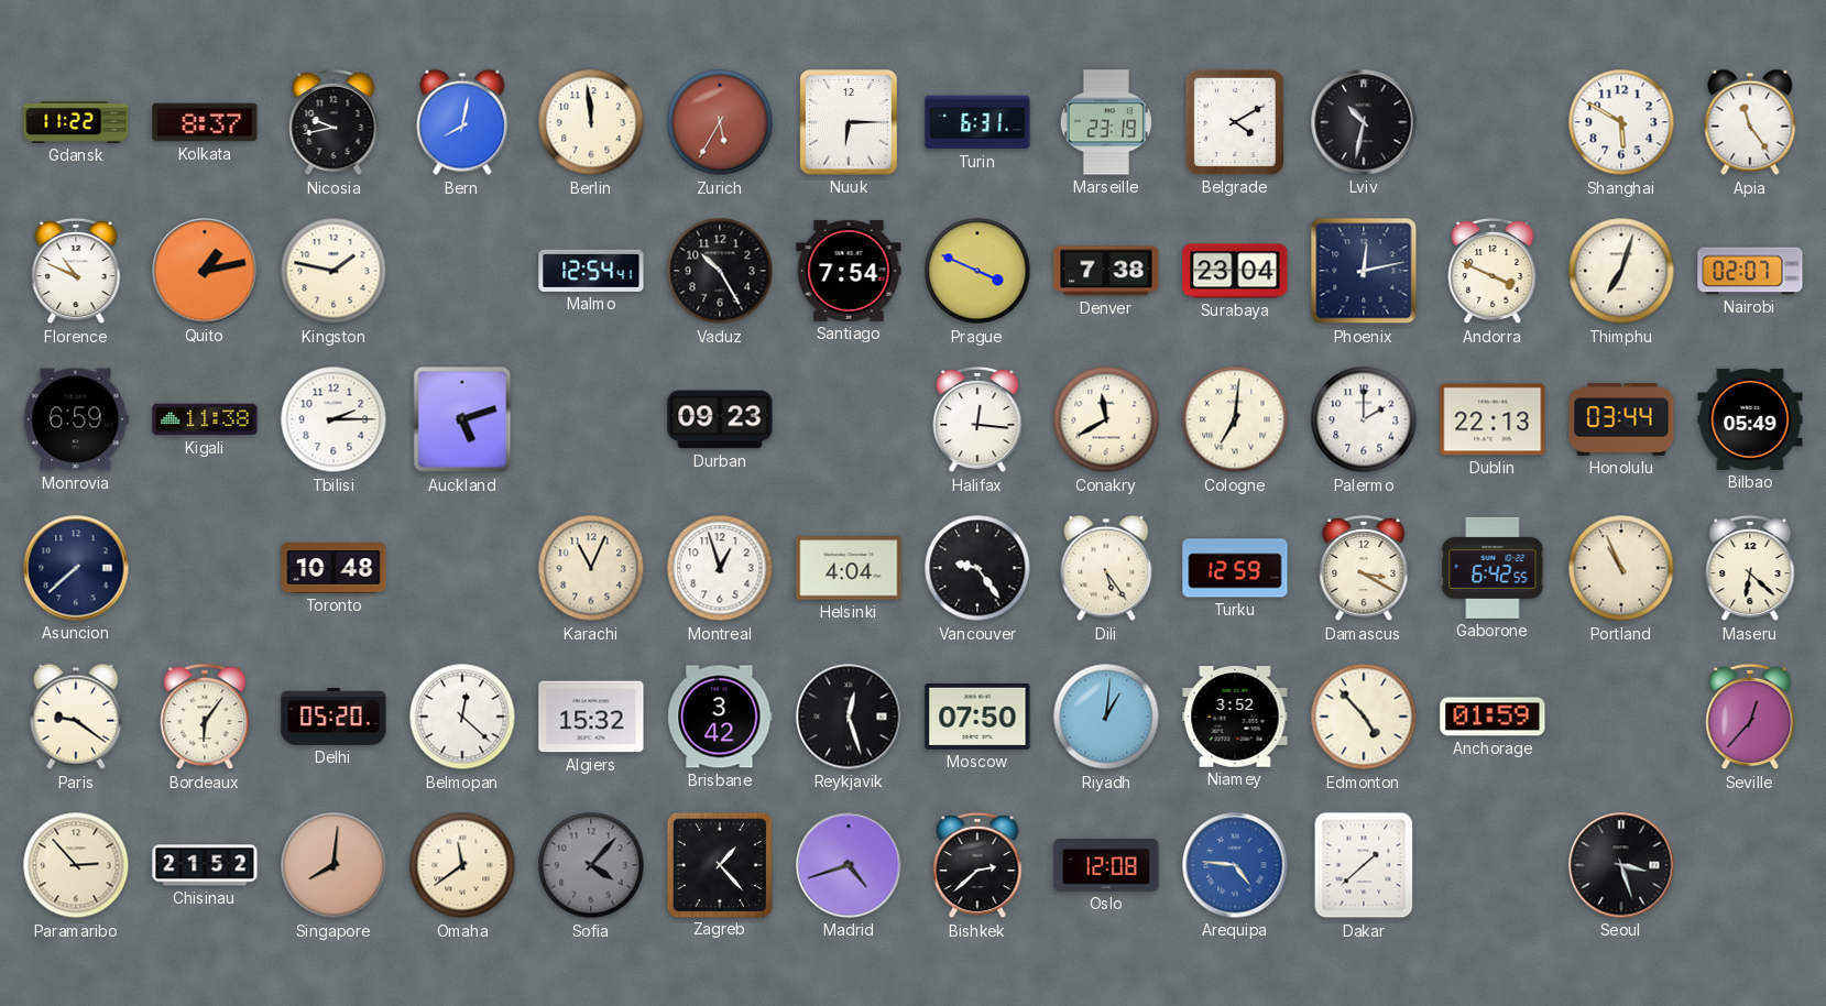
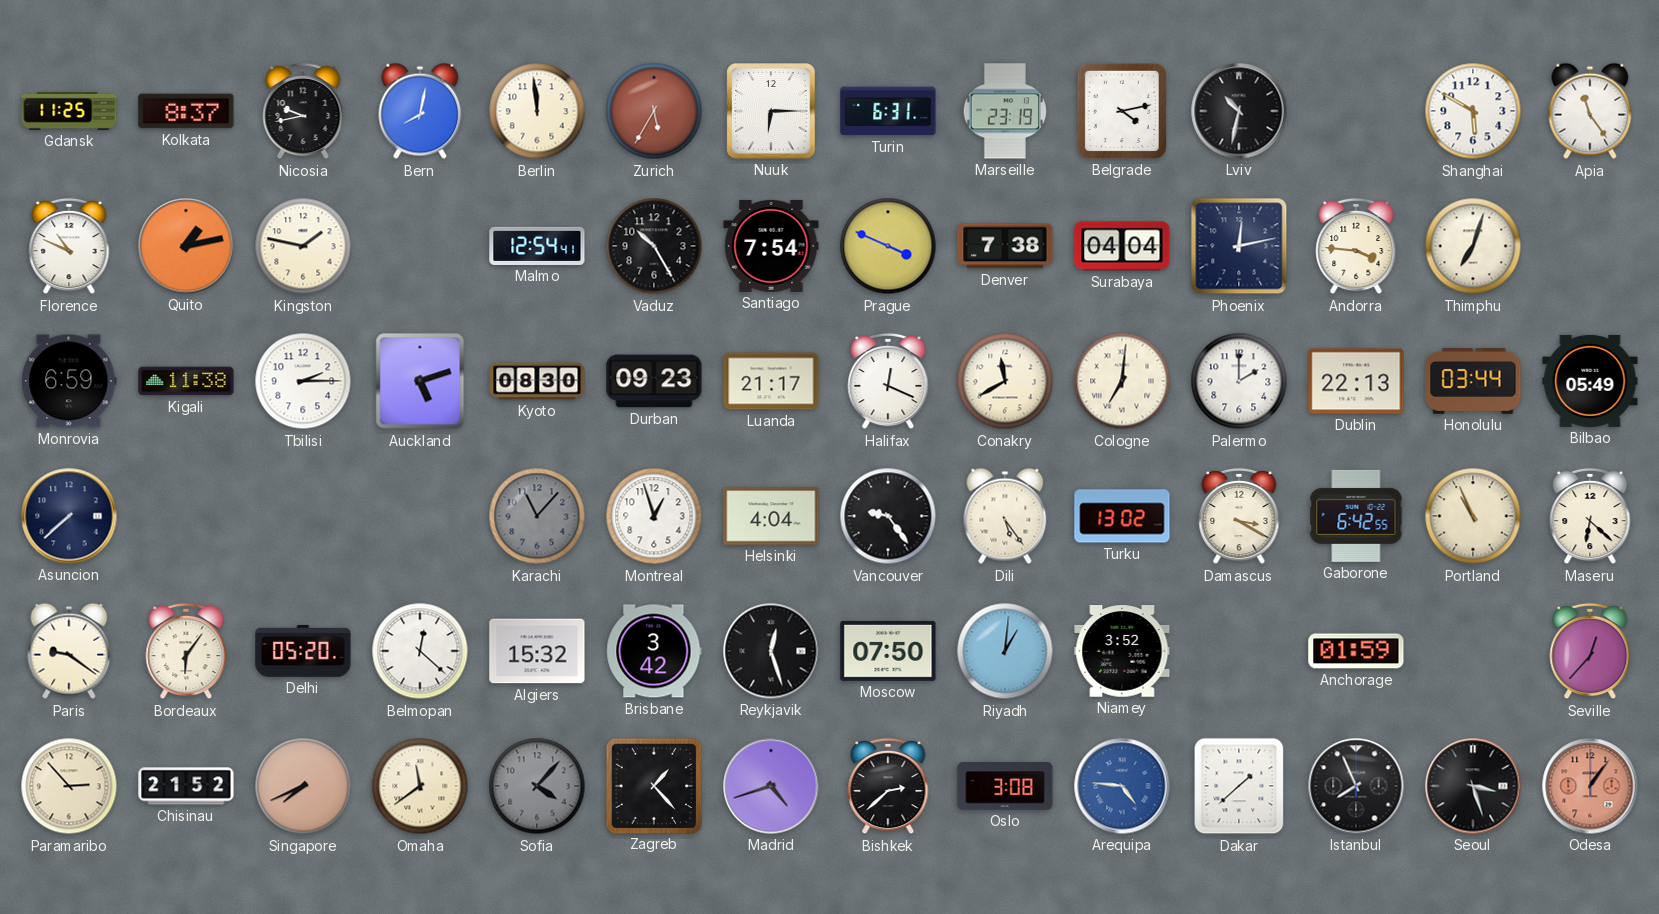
Gdansk: 11:22 -> 11:25 (69, 112)
Belgrade: 4:10 -> 4:13 (1122, 111)
Surabaya: 23:04 -> 04:04 (1122, 246)
Andorra: 3:49 -> 3:46 (1356, 246)
Nairobi: 02:07 -> none (1750, 271)
Kyoto: none -> 08:30 (537, 381)
Luanda: none -> 21:17 (771, 381)
Halifax: 12:16 -> 12:19 (888, 381)
Toronto: 10:48 -> none (334, 568)
Karachi: 11:04 -> 11:07 (537, 516)
Karachi dial: cream -> grey (537, 516)
Turku: 12:59 -> 13:02 (1122, 516)
Edmonton: 4:53 -> none (1364, 717)
Singapore: 8:01 -> 7:41 (303, 786)
Oslo: 12:08 -> 3:08 (1005, 786)
Istanbul: none -> 7:56 (1356, 786)
Odesa: none -> 1:06 (1590, 786)
